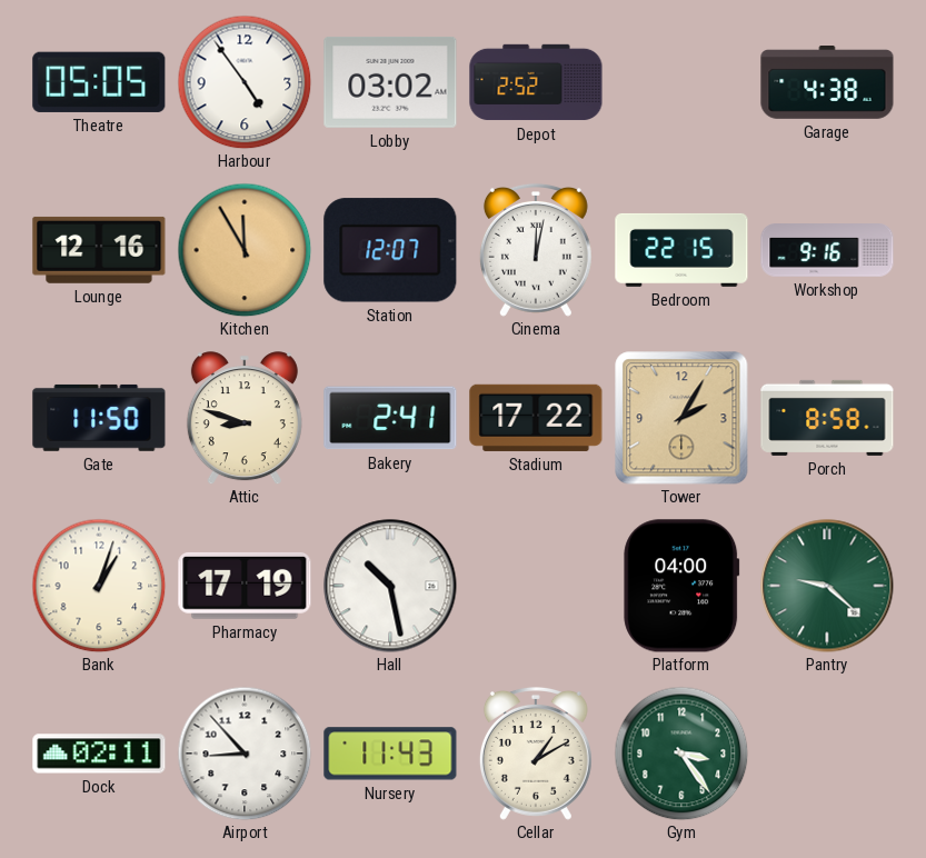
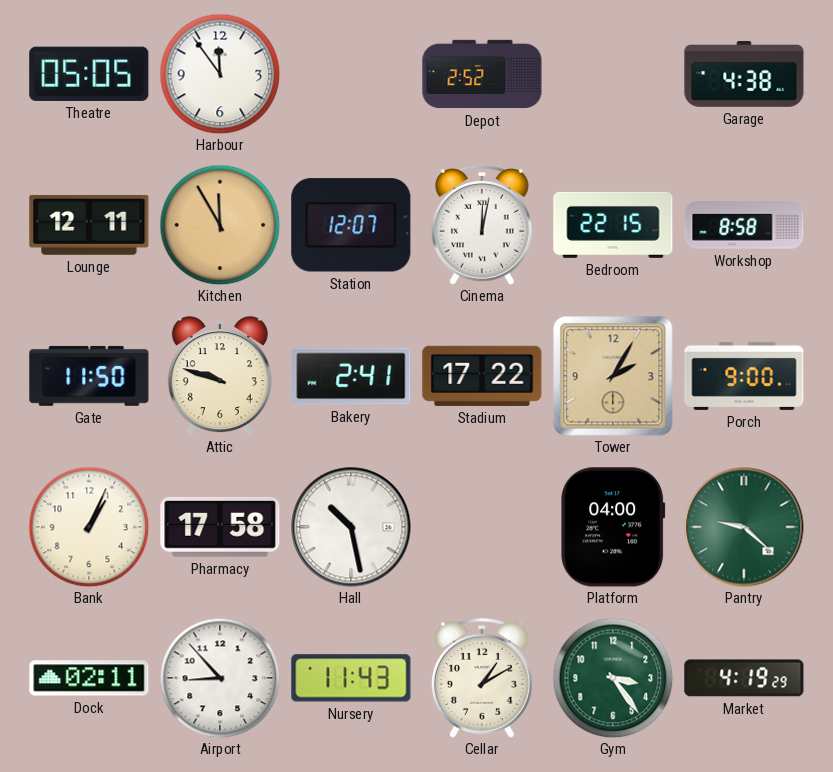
Harbour: 4:54 -> 11:54 (220, 74)
Lobby: 03:02 -> none (390, 82)
Lounge: 12:16 -> 12:11 (89, 225)
Workshop: 9:16 -> 8:58 (744, 225)
Attic: 8:48 -> 9:48 (220, 376)
Porch: 8:58 -> 9:00 (744, 376)
Bank: 1:03 -> 1:04 (89, 527)
Pharmacy: 17:19 -> 17:58 (220, 527)
Market: none -> 4:19 (744, 678)
